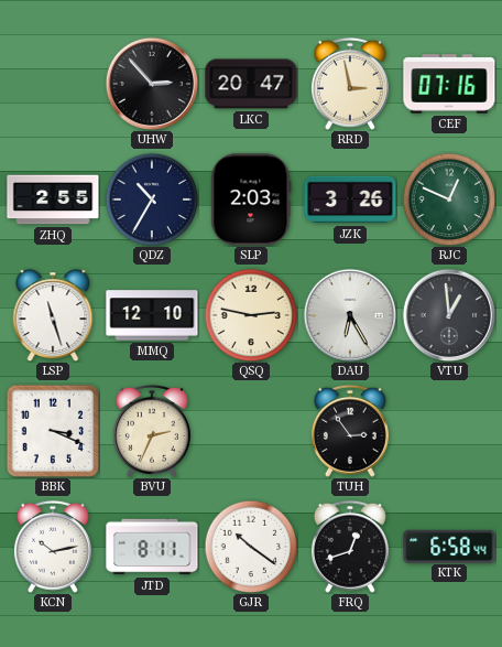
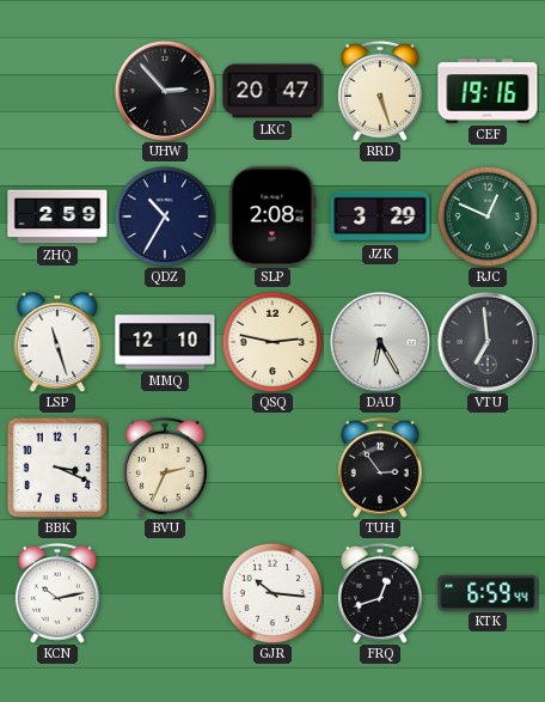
RRD: 2:58 -> 5:27 (380, 91)
CEF: 07:16 -> 19:16 (488, 91)
ZHQ: 2:55 -> 2:59 (57, 216)
SLP: 2:03 -> 2:08 (272, 216)
JZK: 3:26 -> 3:29 (380, 216)
VTU: 12:59 -> 6:59 (486, 341)
JTD: 8:11 -> none (152, 547)
GJR: 10:21 -> 10:16 (272, 593)
KTK: 6:58 -> 6:59 (488, 592)
